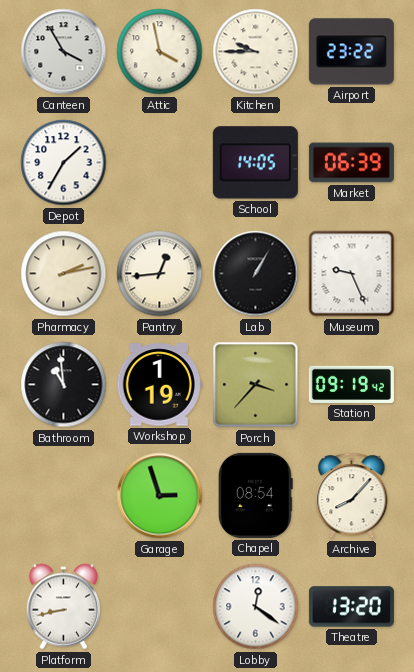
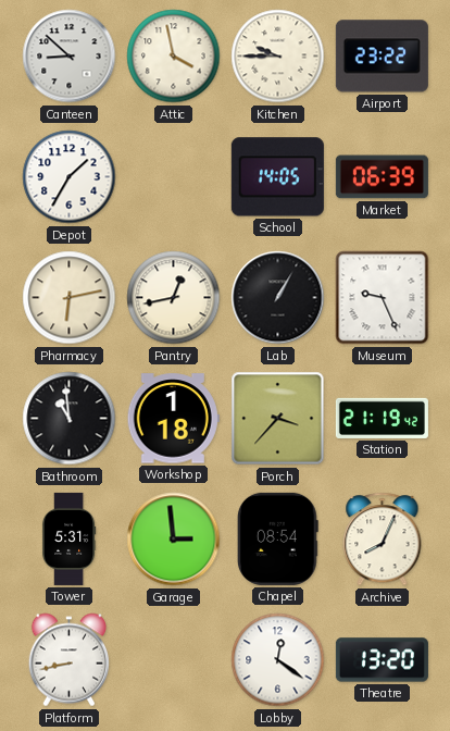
Canteen: 3:55 -> 8:52 (70, 57)
Pharmacy: 2:13 -> 6:13 (70, 298)
Pantry: 12:44 -> 12:43 (174, 298)
Workshop: 1:19 -> 1:18 (173, 419)
Station: 09:19 -> 21:19 (382, 418)
Tower: none -> 5:31 (68, 538)
Garage: 2:57 -> 2:59 (174, 540)
Archive: 8:07 -> 8:04 (383, 540)
